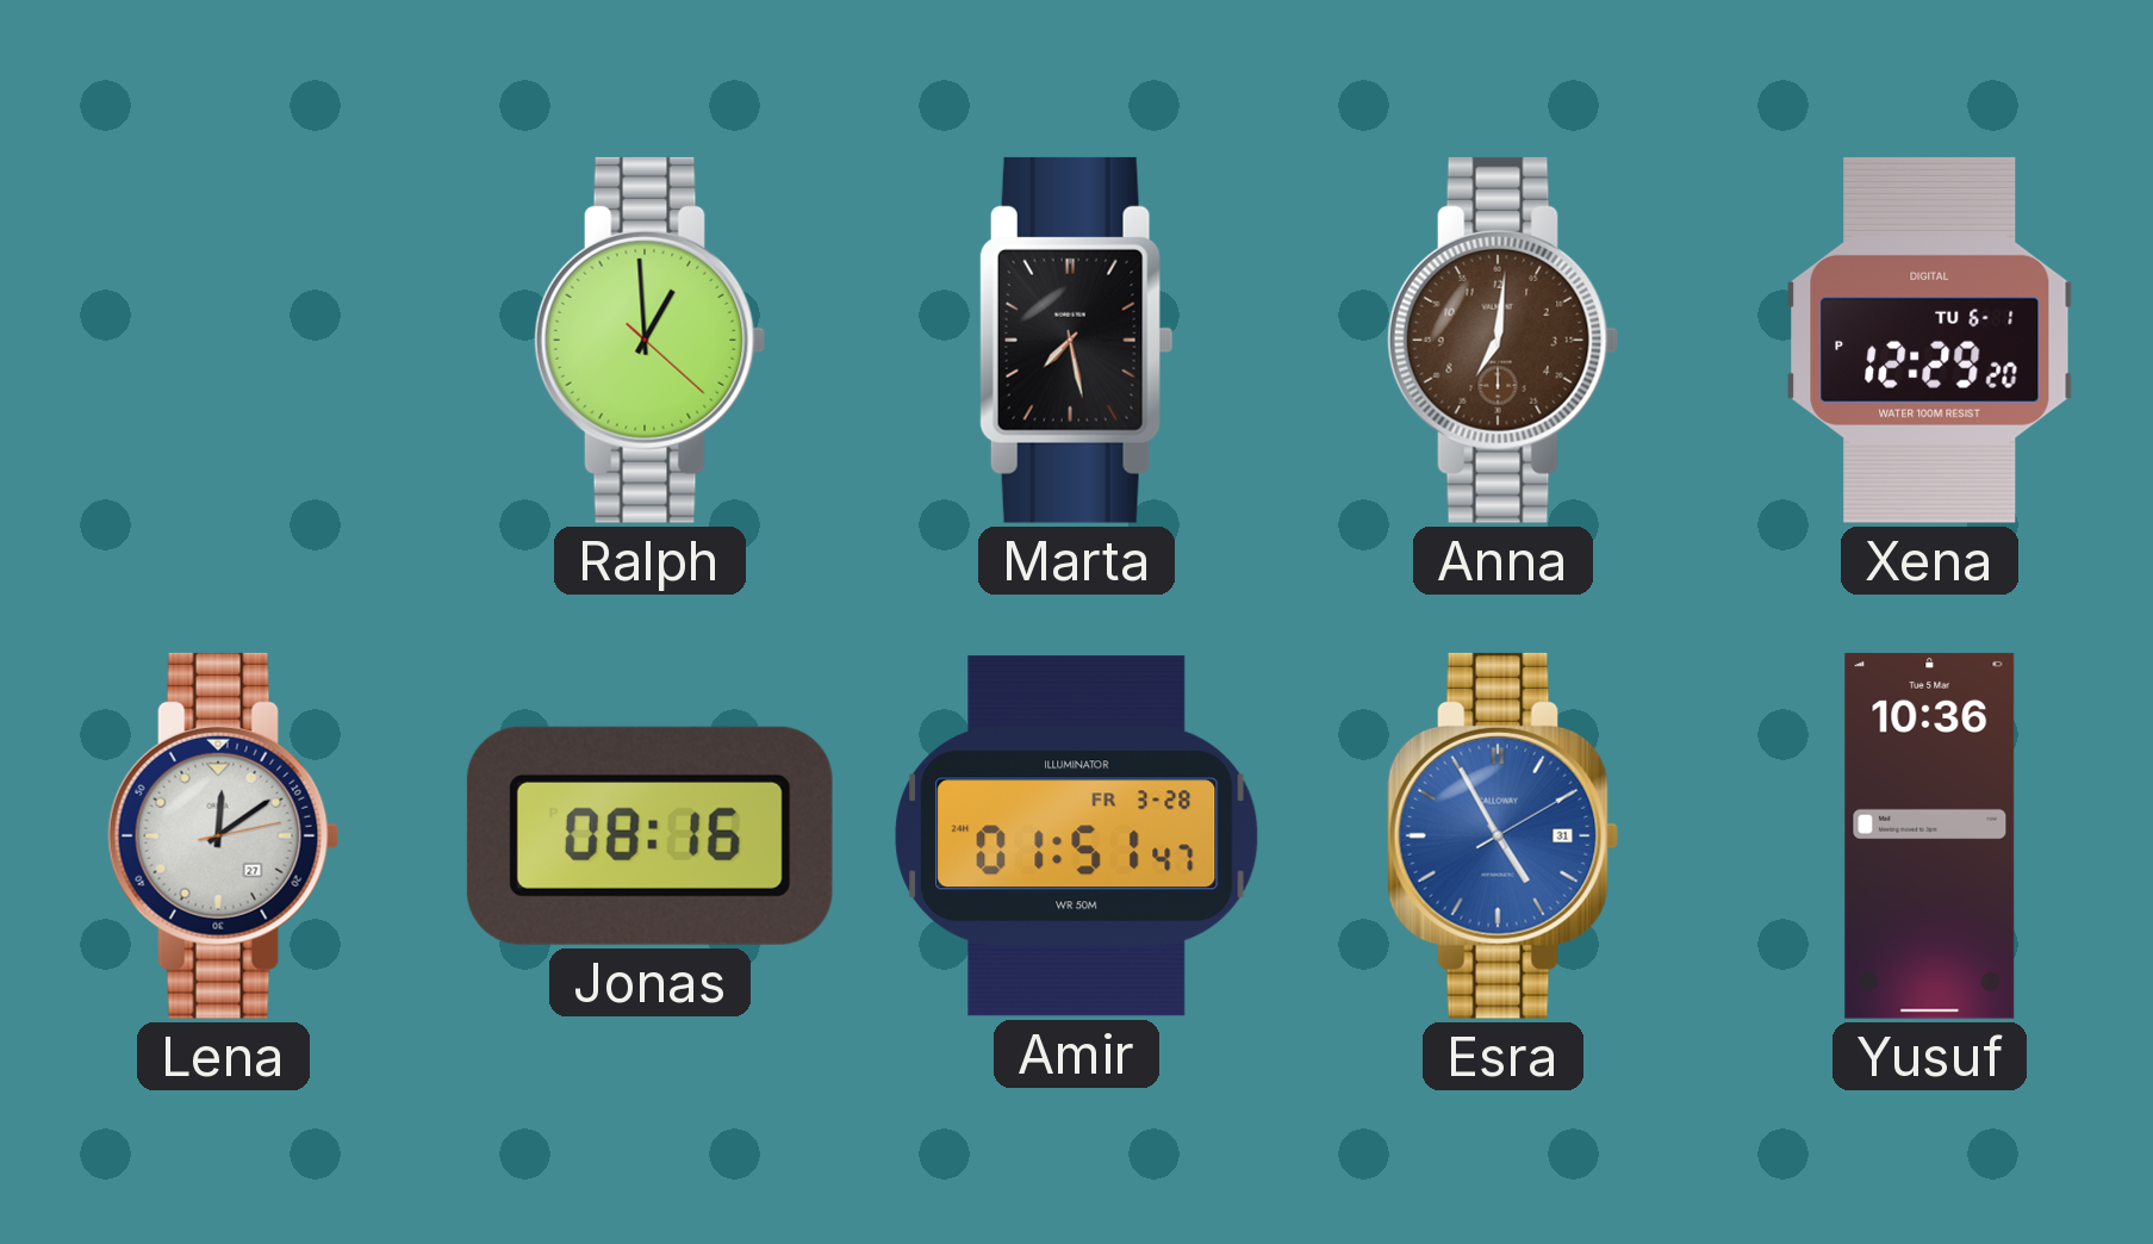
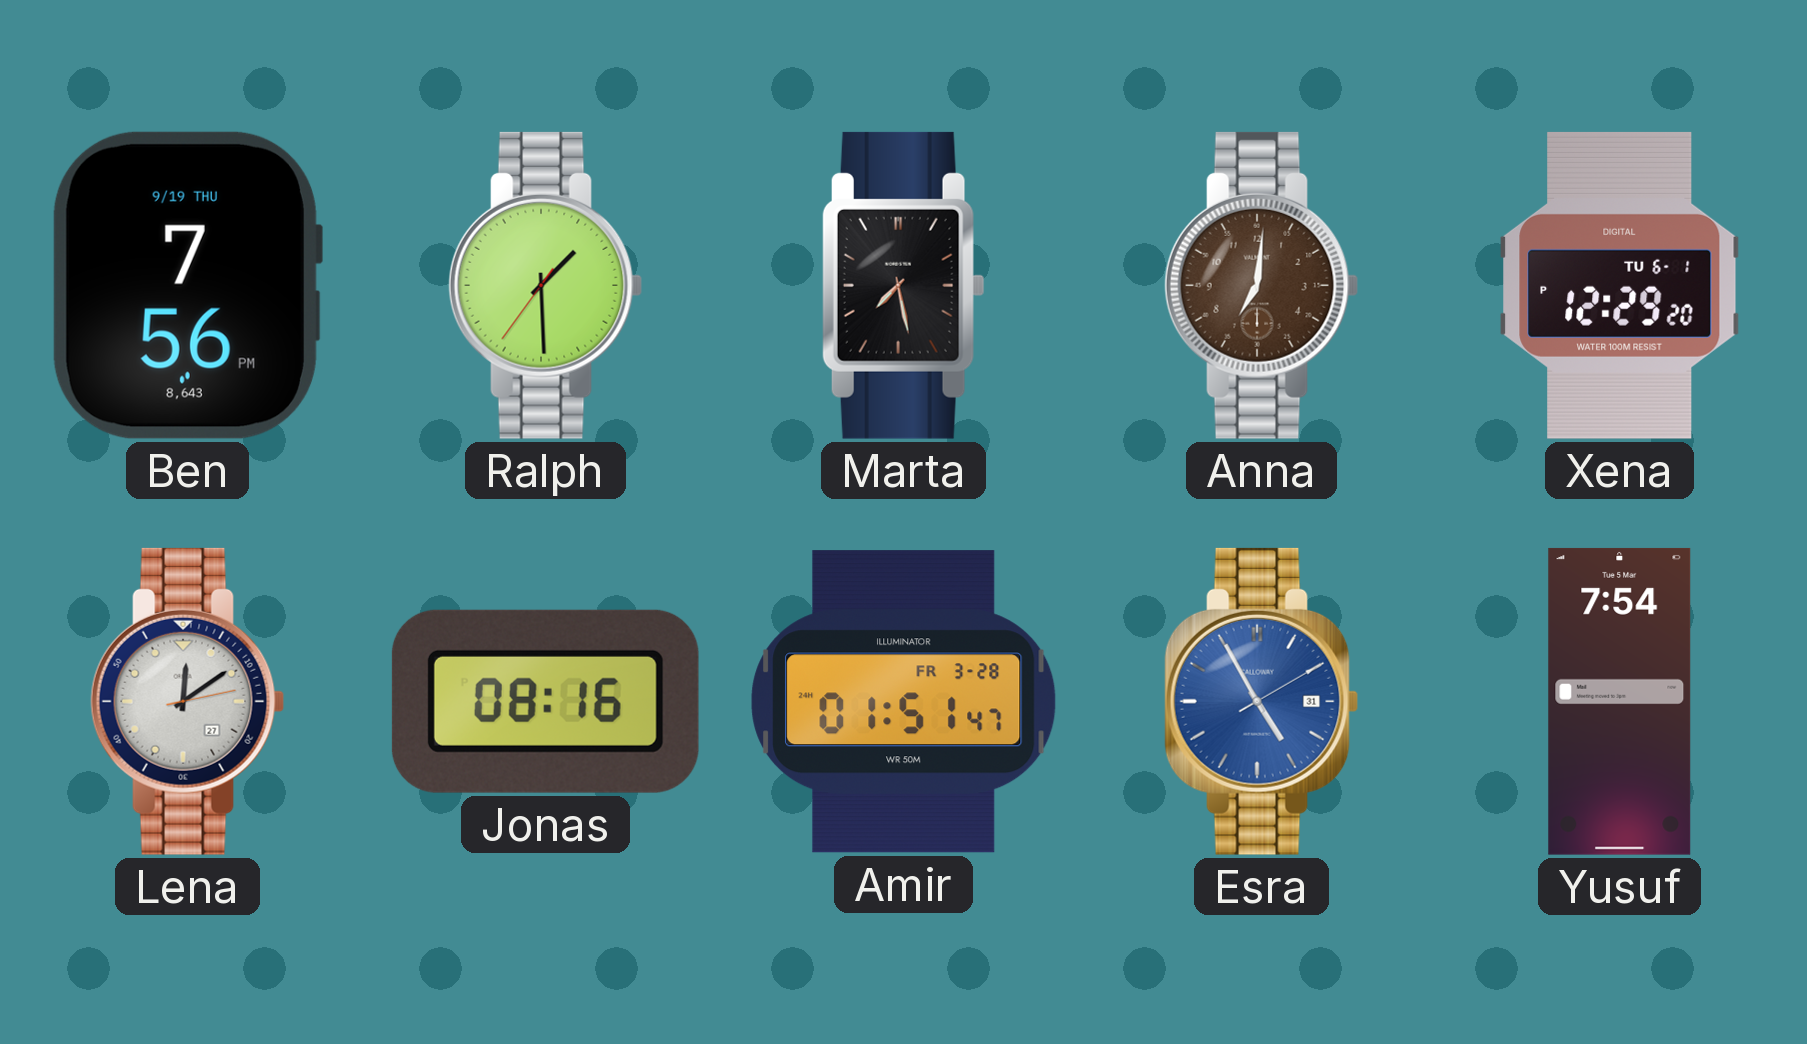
Ben: none -> 7:56 (187, 285)
Ralph: 12:59 -> 1:29 (546, 285)
Yusuf: 10:36 -> 7:54 (1620, 701)
